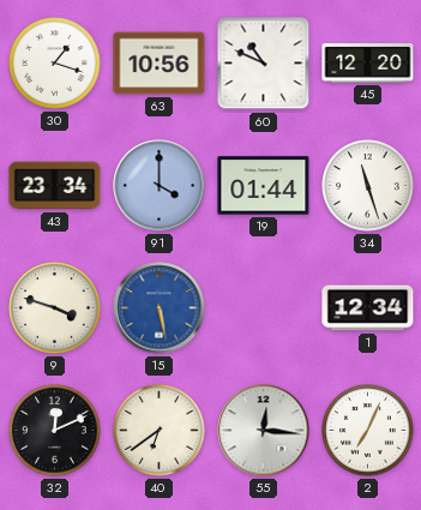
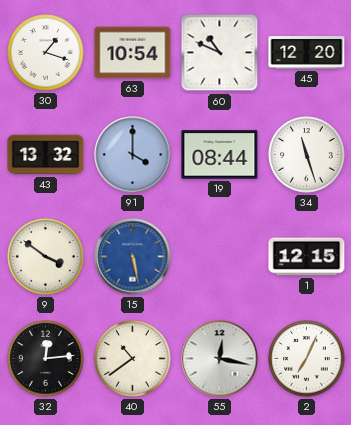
63: 10:56 -> 10:54 (133, 53)
43: 23:34 -> 13:32 (46, 155)
19: 01:44 -> 08:44 (220, 155)
9: 3:48 -> 3:51 (46, 257)
1: 12:34 -> 12:15 (307, 257)
32: 12:11 -> 12:14 (46, 359)
40: 6:39 -> 10:39 (133, 359)
55: 12:16 -> 12:17 (220, 359)
